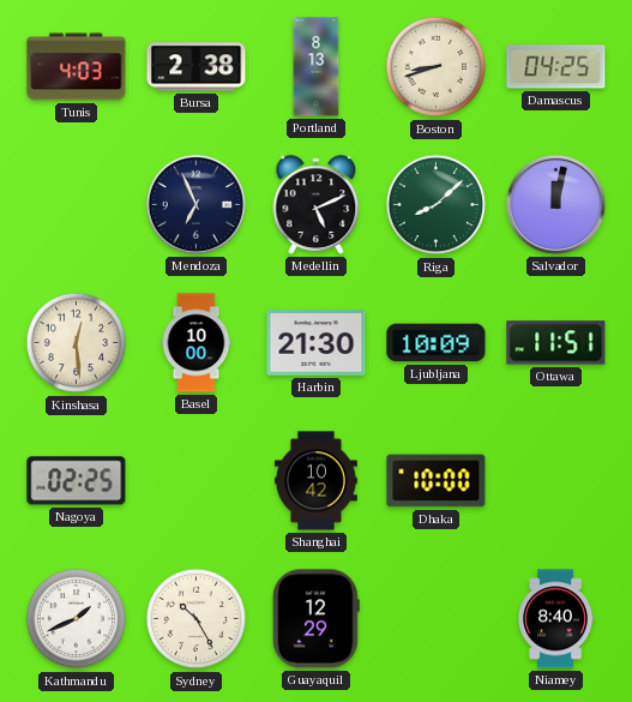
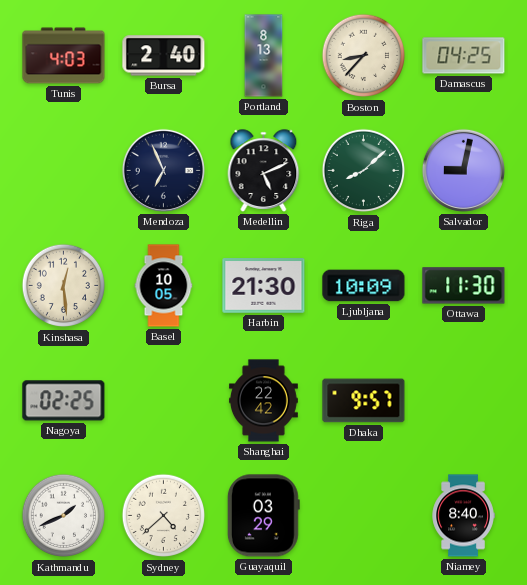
Bursa: 2:38 -> 2:40 (164, 56)
Boston: 8:42 -> 8:37 (364, 56)
Salvador: 12:02 -> 9:02 (463, 170)
Basel: 10:00 -> 10:05 (164, 286)
Ottawa: 11:51 -> 11:30 (464, 286)
Shanghai: 10:42 -> 22:42 (263, 401)
Dhaka: 10:00 -> 9:57 (364, 401)
Sydney: 10:25 -> 4:38 (164, 516)
Guayaquil: 12:29 -> 03:29 (263, 516)
